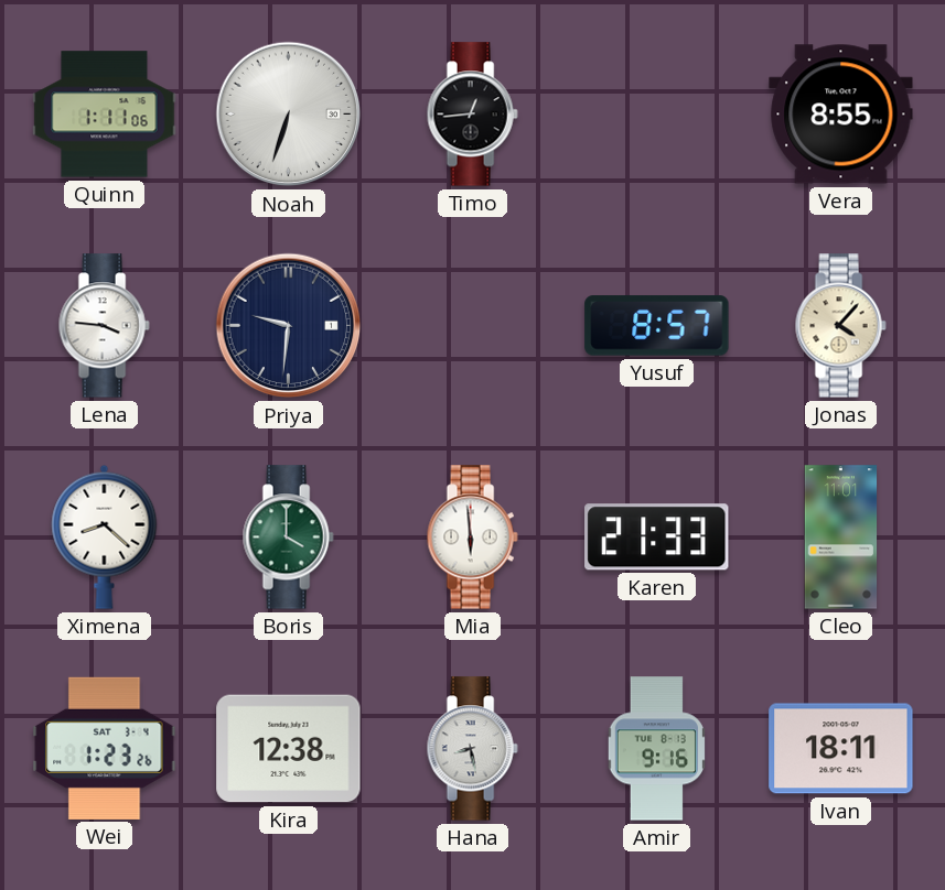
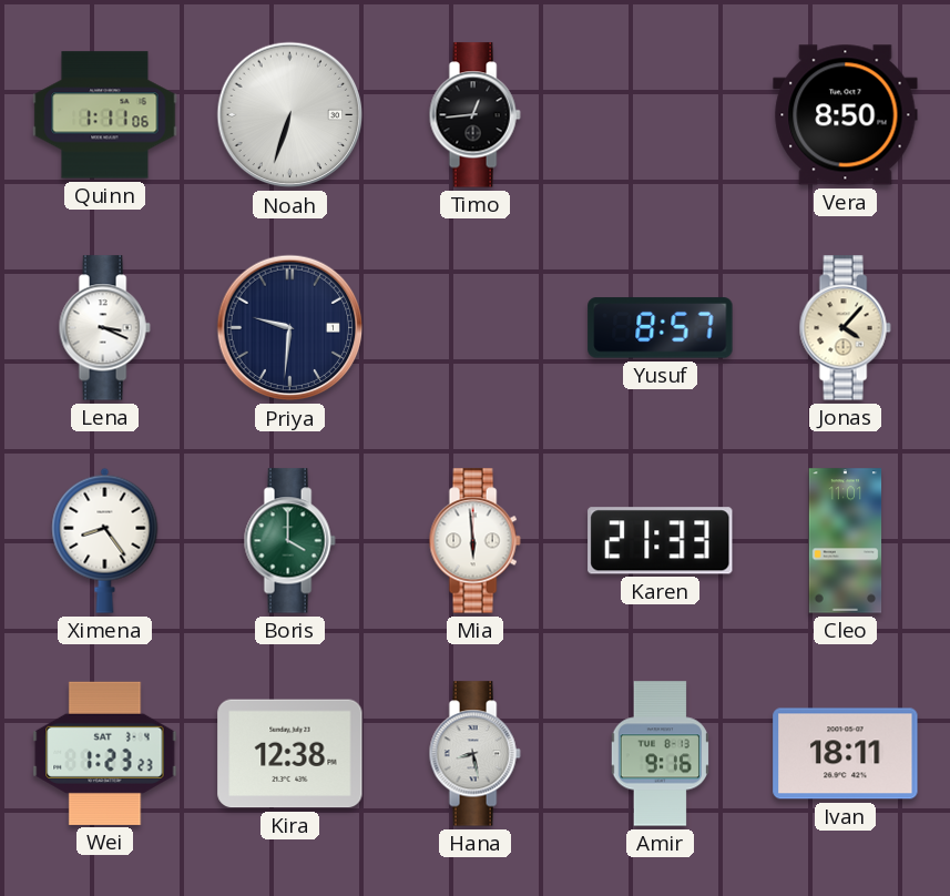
Vera: 8:55 -> 8:50 (846, 115)
Lena: 3:46 -> 3:19 (104, 328)
Ximena: 8:22 -> 8:24 (105, 540)
Wei: 1:23:26 -> 1:23:23 (105, 753)
